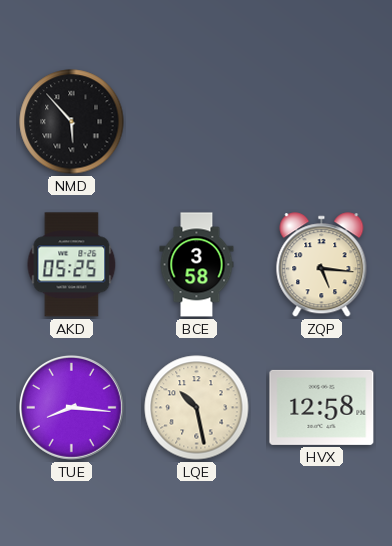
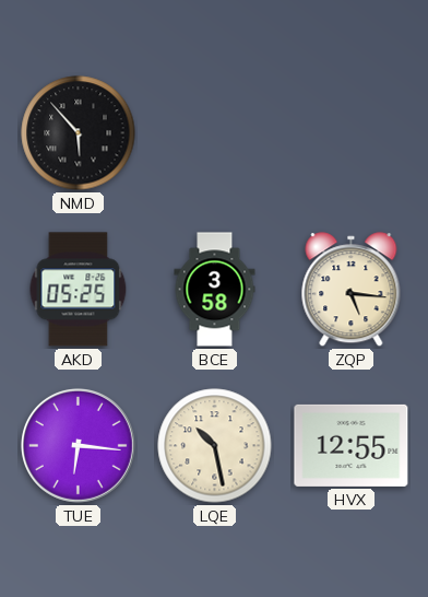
TUE: 8:16 -> 6:16 (78, 445)
HVX: 12:58 -> 12:55 (352, 445)
